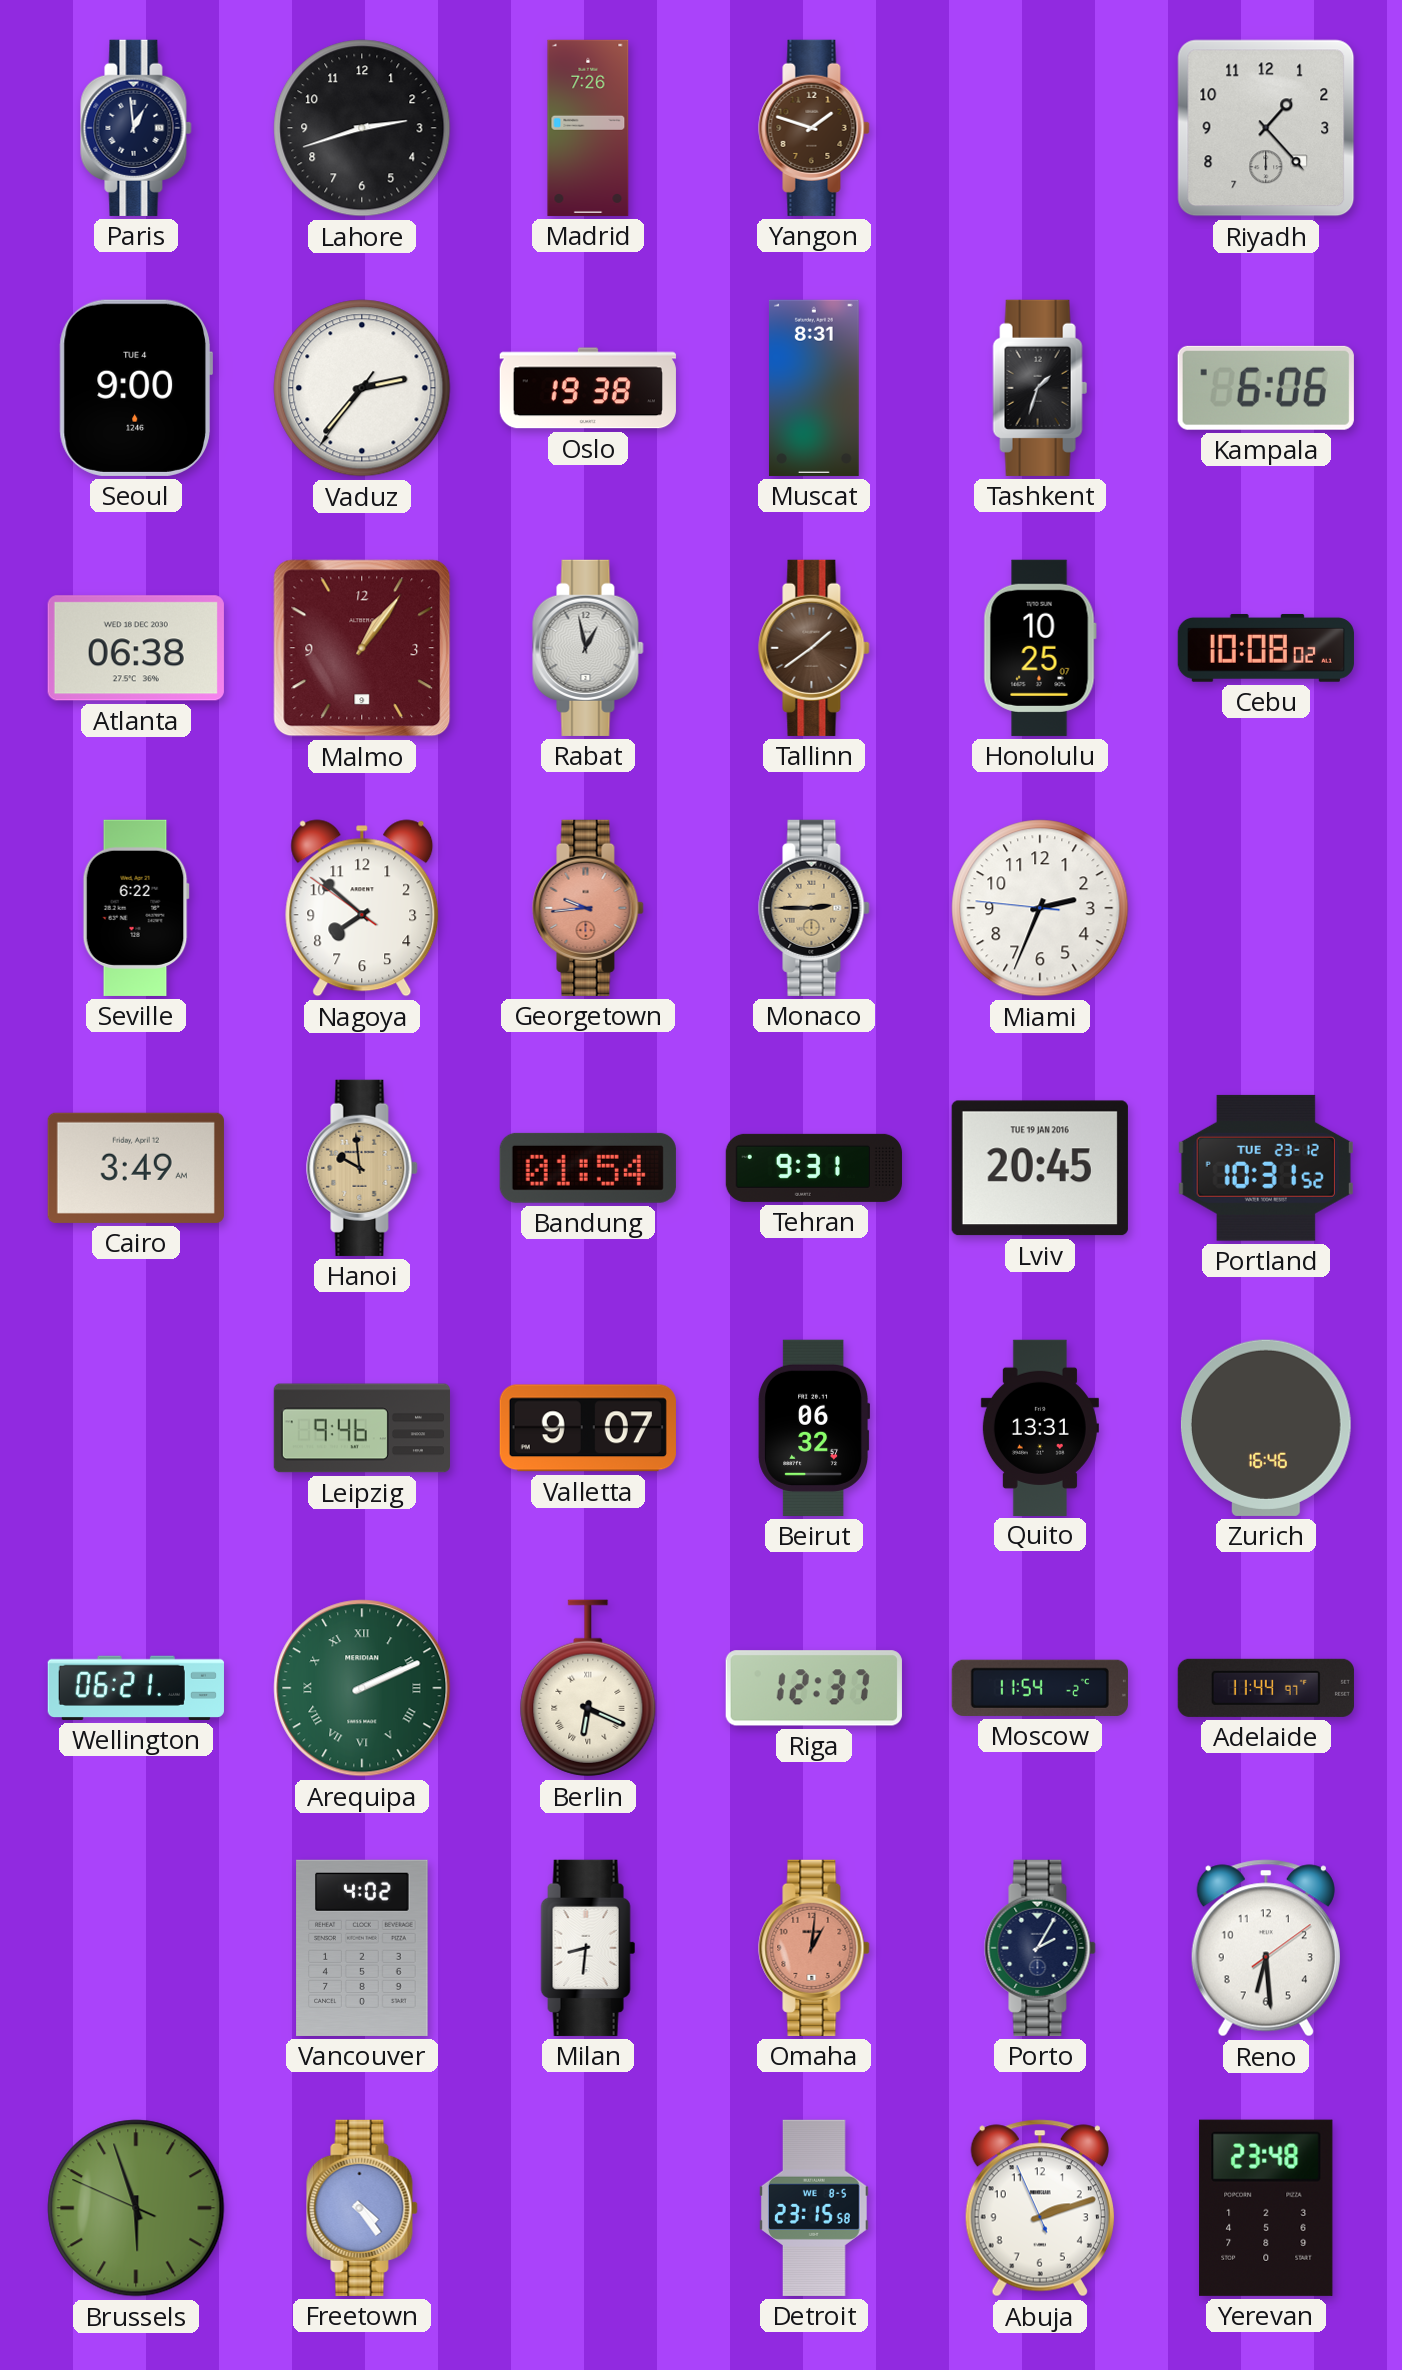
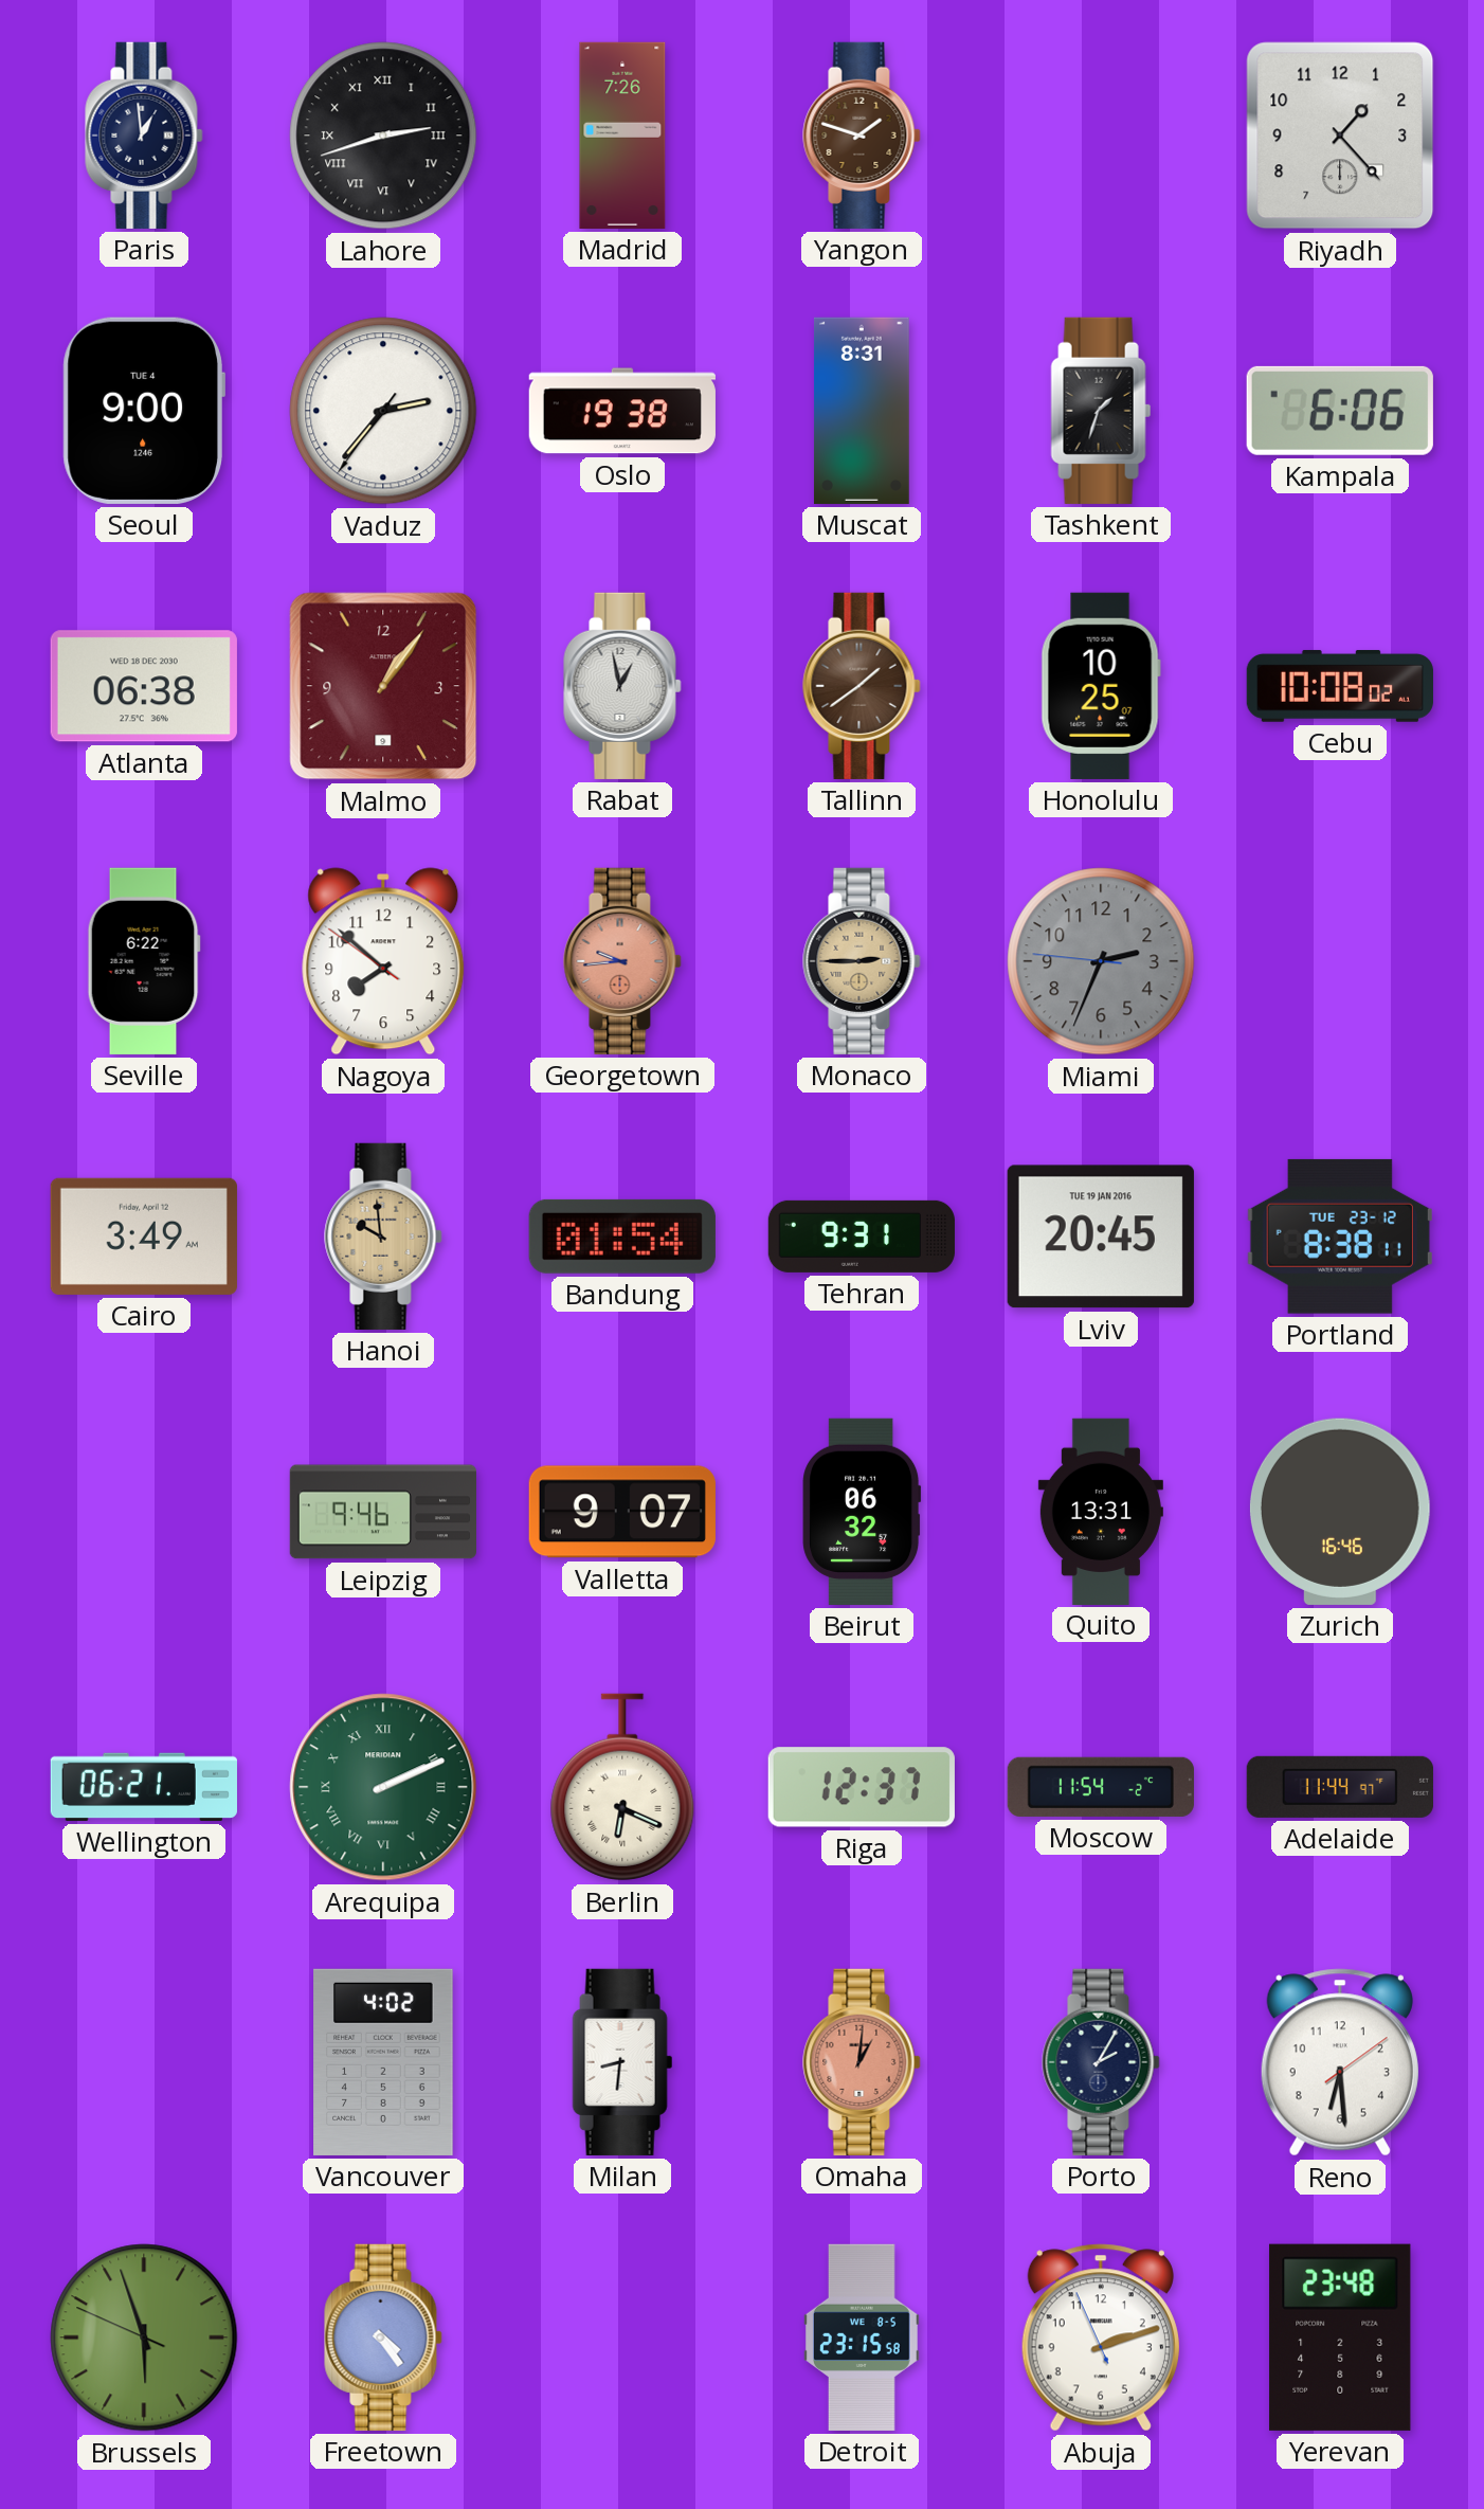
Lahore numerals: Arabic -> Roman (383, 136)
Miami dial: white -> grey (1101, 961)
Portland: 10:31 -> 8:38 (1340, 1237)
